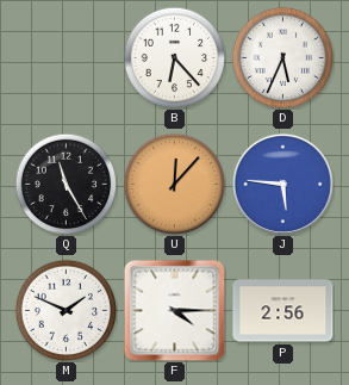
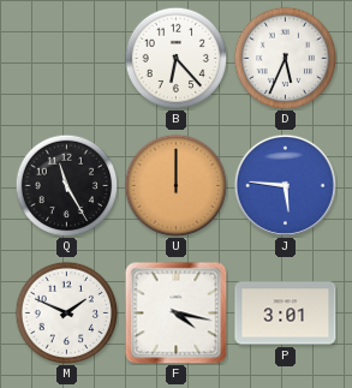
U: 12:07 -> 12:00 (175, 185)
F: 4:15 -> 4:17 (175, 312)
P: 2:56 -> 3:01 (286, 314)
